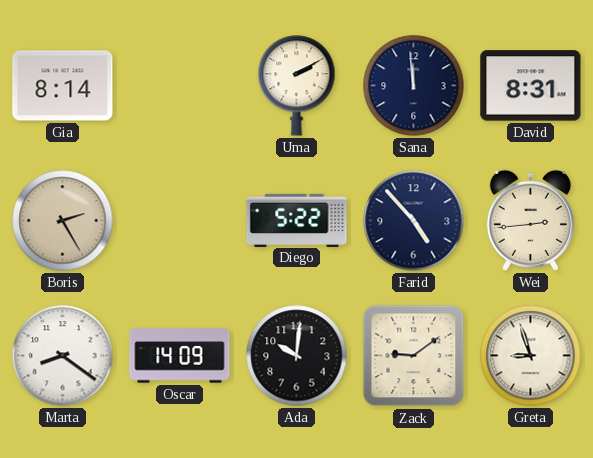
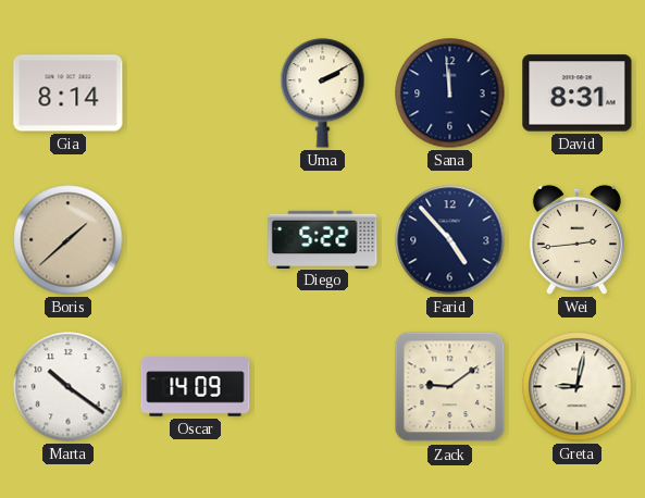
Boris: 2:25 -> 1:38 (69, 240)
Marta: 8:21 -> 10:21 (69, 387)
Ada: 10:01 -> none (297, 356)
Greta: 8:57 -> 9:02 (578, 387)
